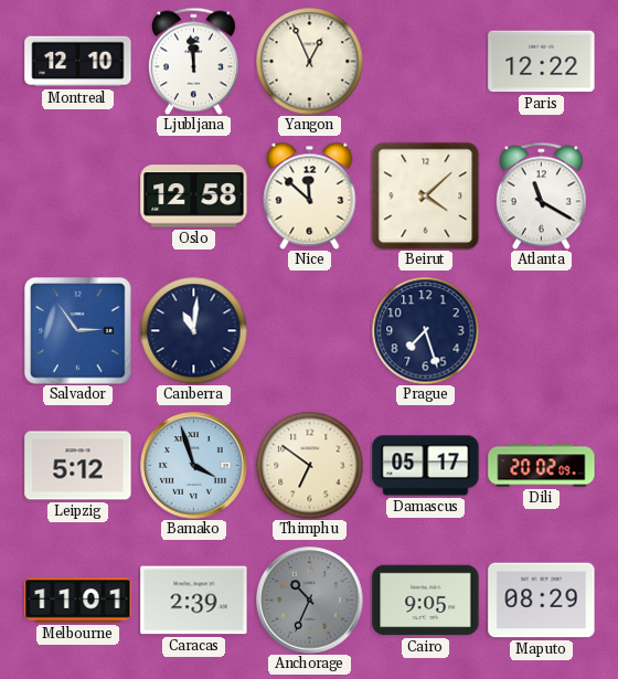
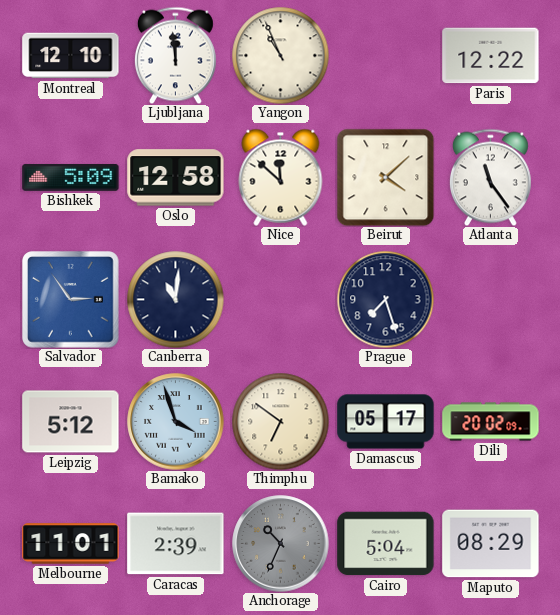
Yangon: 12:56 -> 10:56 (280, 55)
Bishkek: none -> 5:09 (71, 178)
Atlanta: 11:20 -> 11:24 (490, 177)
Cairo: 9:05 -> 5:04 (386, 544)
